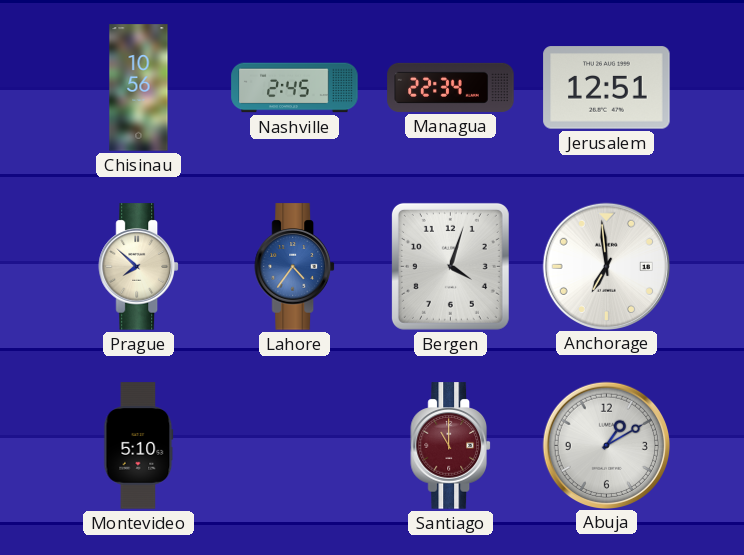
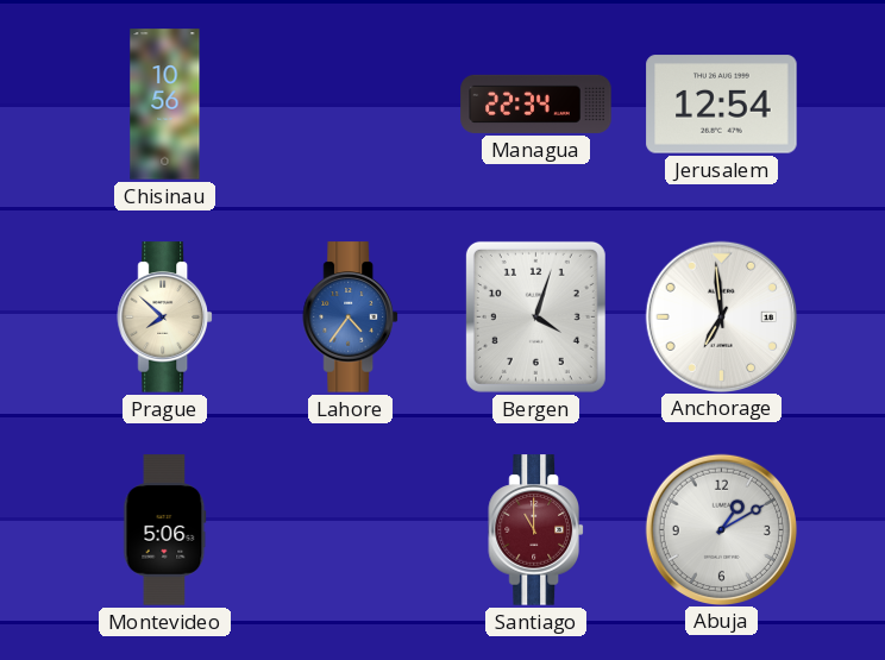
Nashville: 2:45 -> none (295, 88)
Jerusalem: 12:51 -> 12:54 (722, 105)
Montevideo: 5:10 -> 5:06 (165, 530)
